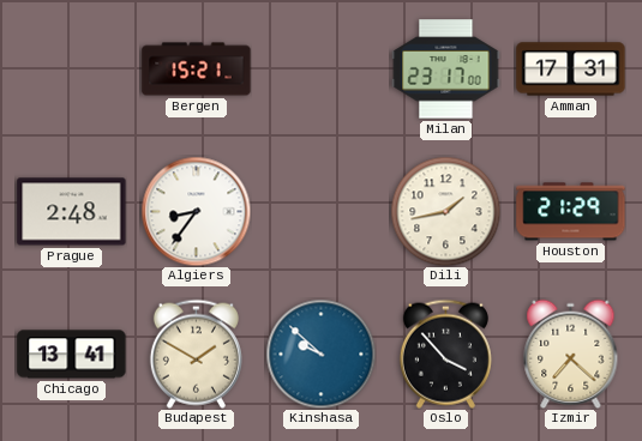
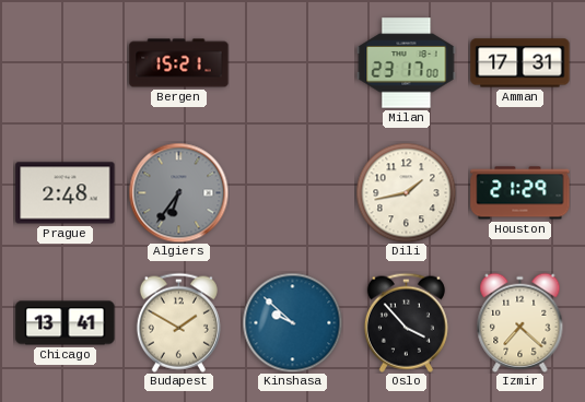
Algiers: 8:36 -> 6:36 (178, 192)
Algiers dial: white -> grey (178, 192)
